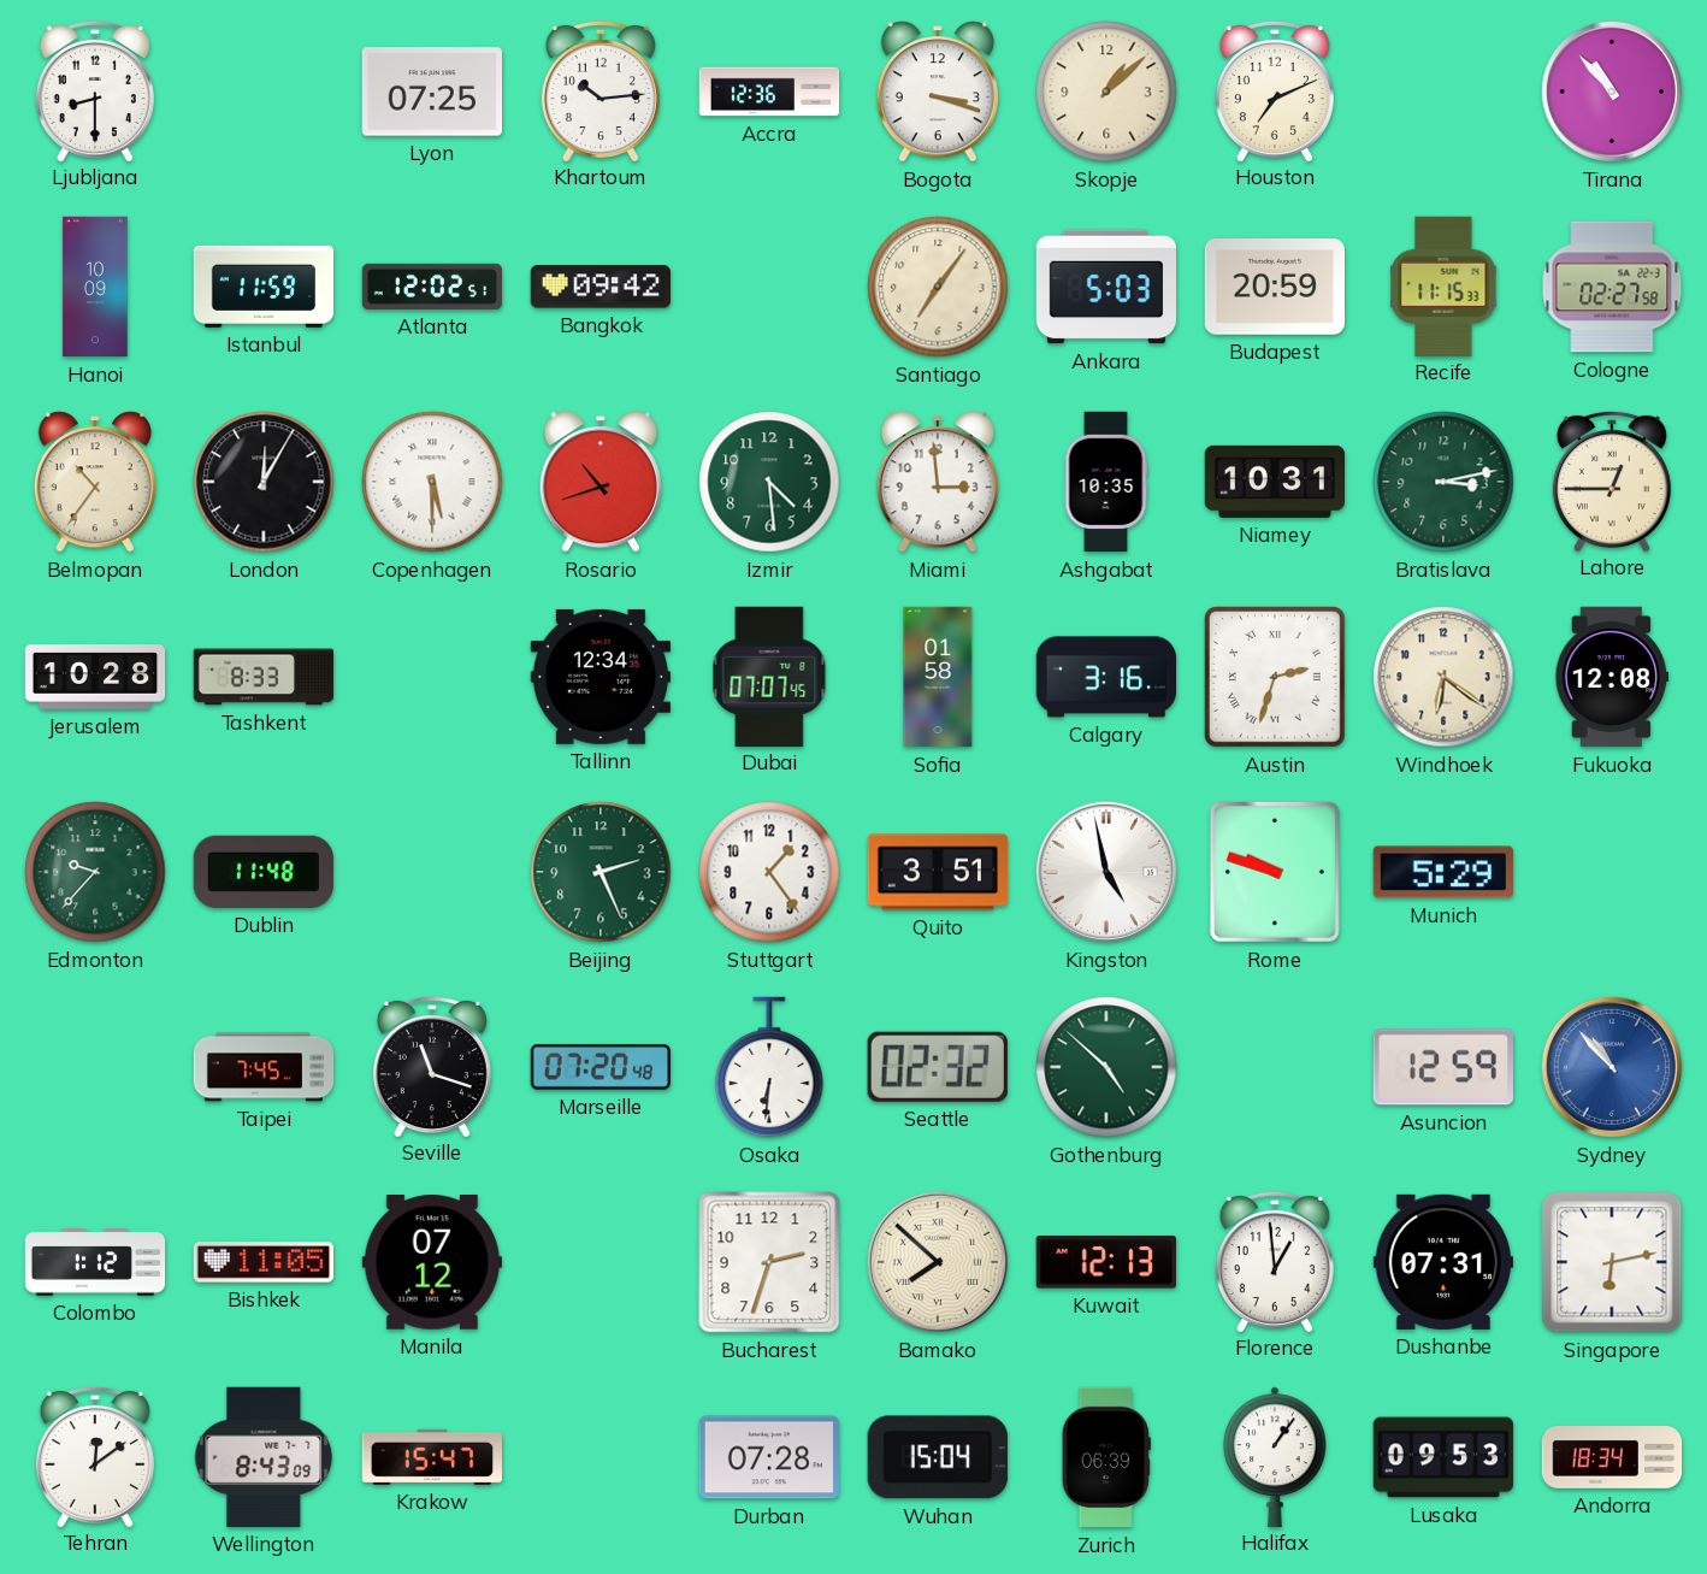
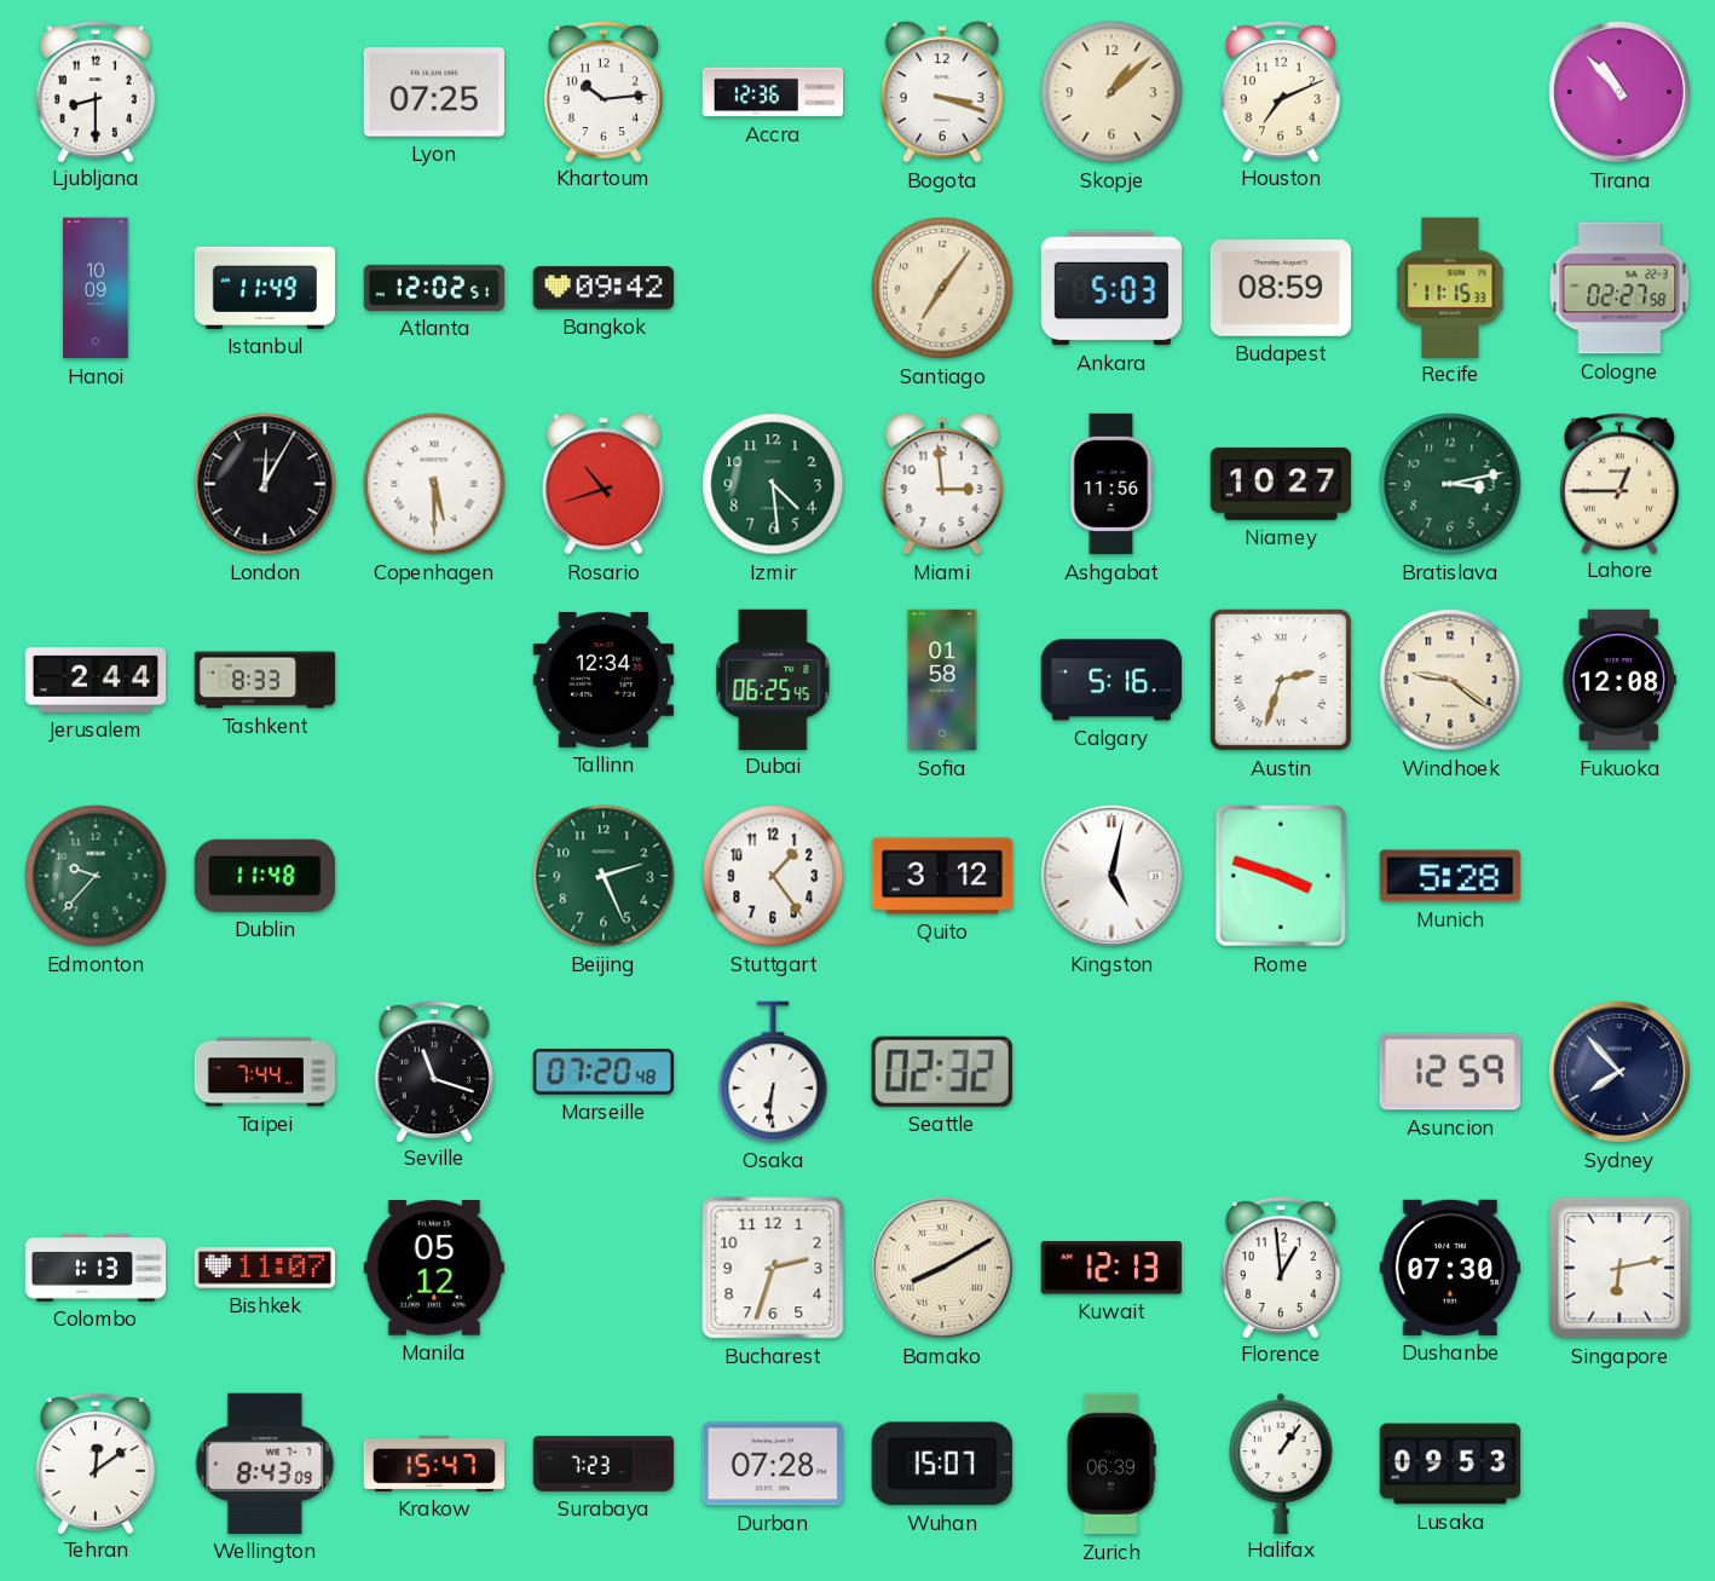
Istanbul: 11:59 -> 11:49 (265, 288)
Budapest: 20:59 -> 08:59 (1280, 289)
Belmopan: 10:36 -> none (95, 482)
Ashgabat: 10:35 -> 11:56 (1111, 484)
Niamey: 10:31 -> 10:27 (1280, 484)
Jerusalem: 10:28 -> 2:44 (96, 680)
Dubai: 07:07 -> 06:25 (773, 679)
Calgary: 3:16 -> 5:16 (1111, 680)
Windhoek: 6:21 -> 9:21 (1450, 680)
Quito: 3:51 -> 3:12 (942, 876)
Kingston: 4:58 -> 5:02 (1111, 876)
Rome: 9:48 -> 3:48 (1281, 876)
Munich: 5:29 -> 5:28 (1450, 876)
Taipei: 7:45 -> 7:44 (265, 1072)
Gothenburg: 4:52 -> none (1106, 1067)
Sydney: 10:53 -> 7:53 (1619, 1072)
Sydney dial: blue -> navy (1619, 1072)
Colombo: 1:12 -> 1:13 (96, 1268)
Bishkek: 11:05 -> 11:07 (264, 1268)
Manila: 07:12 -> 05:12 (433, 1268)
Bamako: 7:52 -> 8:10 (942, 1268)
Dushanbe: 07:31 -> 07:30 (1449, 1268)
Surabaya: none -> 7:23 (604, 1465)
Wuhan: 15:04 -> 15:07 (942, 1464)
Andorra: 18:34 -> none (1612, 1457)
